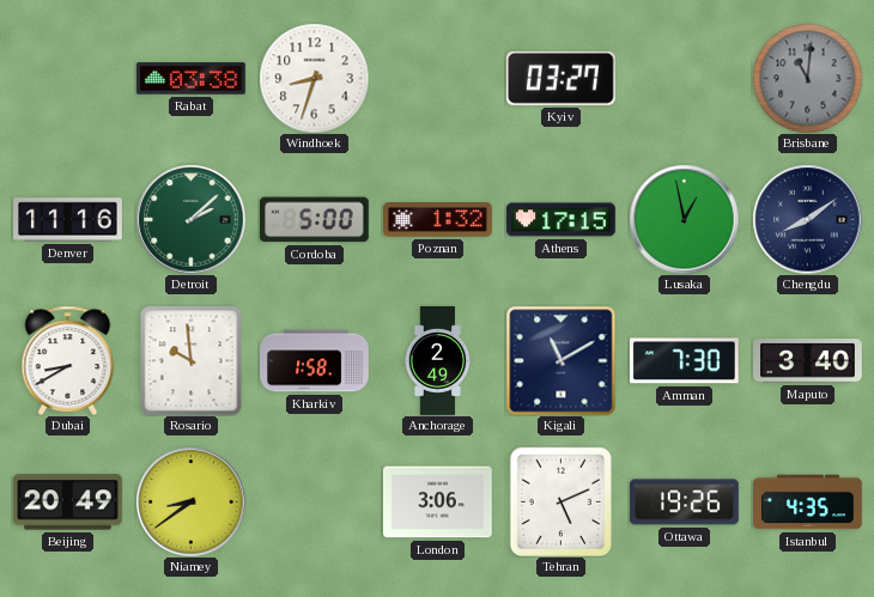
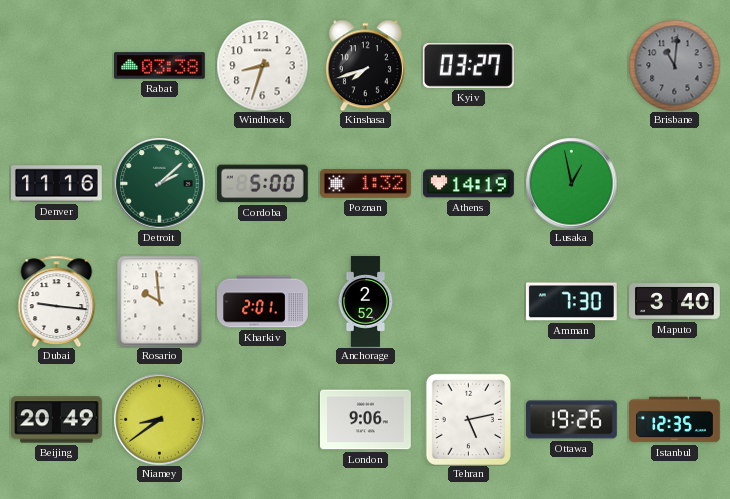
Kinshasa: none -> 7:42 (365, 65)
Athens: 17:15 -> 14:19 (469, 184)
Chengdu: 8:09 -> none (807, 219)
Dubai: 8:40 -> 9:16 (57, 301)
Kharkiv: 1:58 -> 2:01 (263, 302)
Anchorage: 2:49 -> 2:52 (366, 302)
Kigali: 11:10 -> none (560, 360)
London: 3:06 -> 9:06 (366, 420)
Tehran: 5:11 -> 5:13 (468, 419)
Istanbul: 4:35 -> 12:35 (675, 420)
